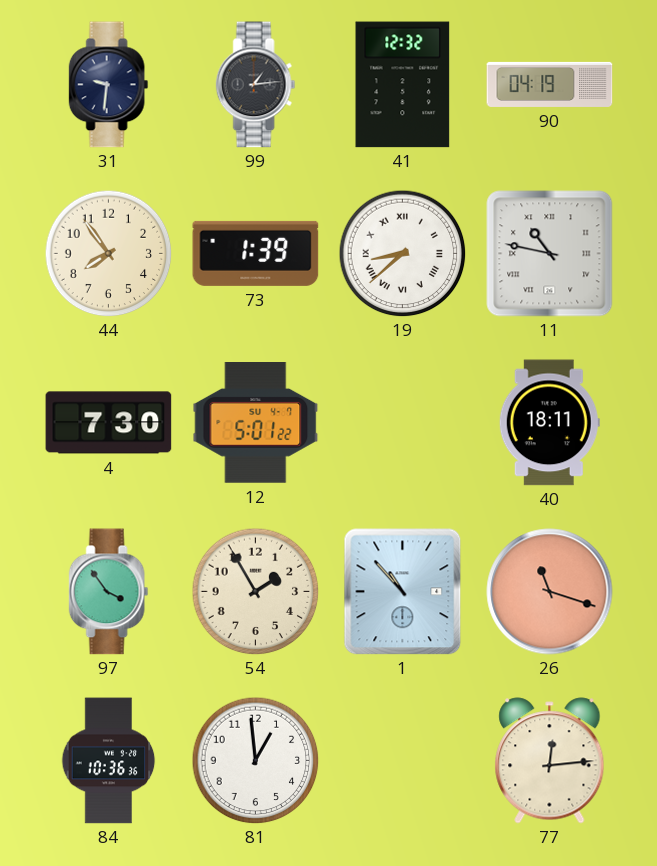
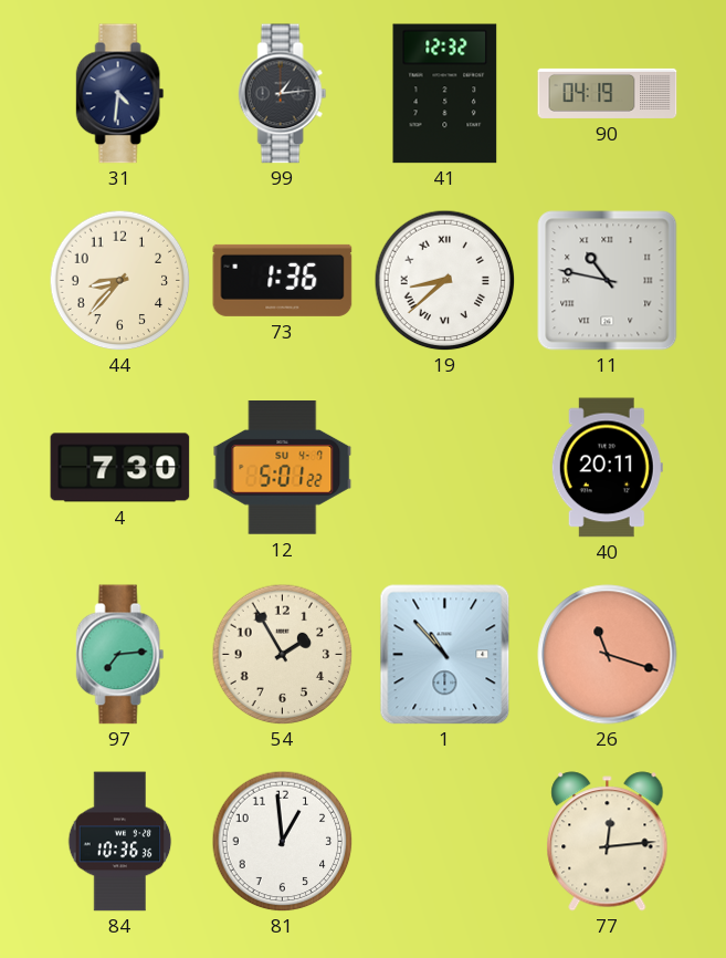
31: 9:31 -> 4:31 (120, 94)
44: 7:54 -> 8:37 (119, 280)
73: 1:39 -> 1:36 (283, 280)
40: 18:11 -> 20:11 (607, 468)
97: 3:54 -> 7:14 (120, 655)
